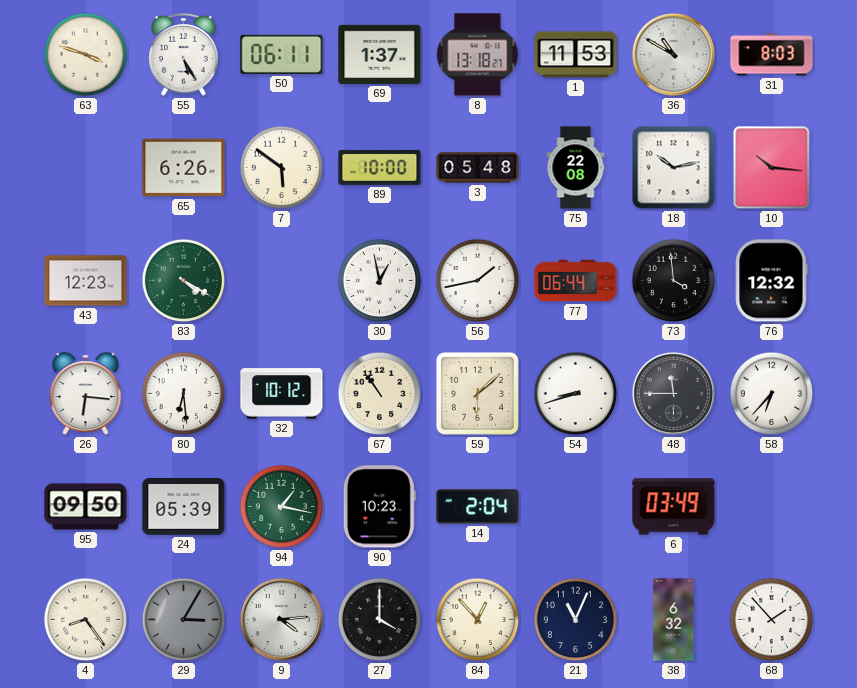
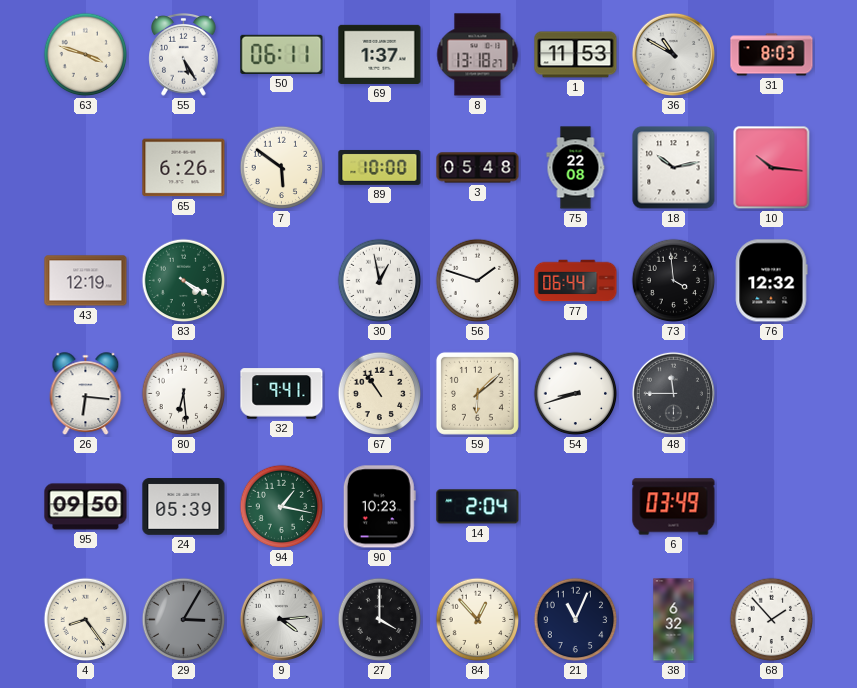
43: 12:23 -> 12:19 (86, 281)
56: 1:43 -> 1:48 (478, 281)
32: 10:12 -> 9:41 (282, 394)
58: 6:37 -> none (772, 394)
